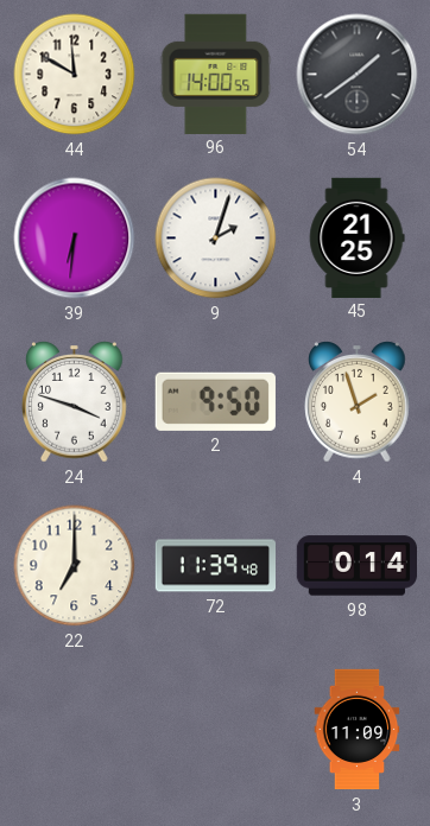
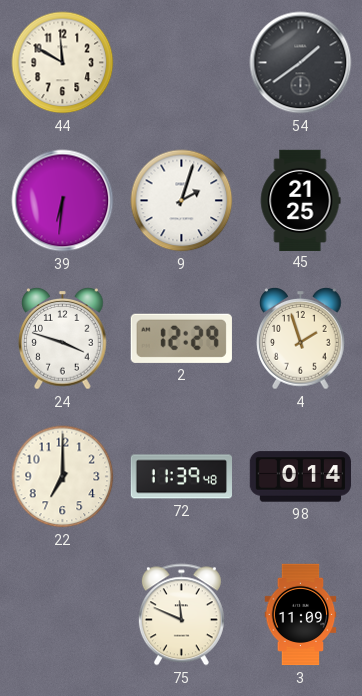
96: 14:00 -> none (216, 74)
2: 9:50 -> 12:29 (181, 338)
75: none -> 11:49 (181, 615)
